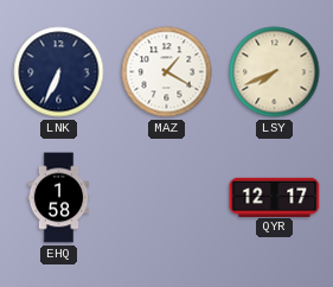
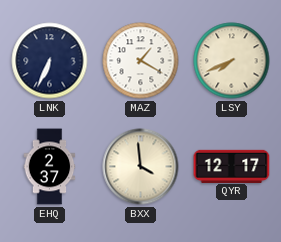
EHQ: 1:58 -> 2:37 (50, 167)
BXX: none -> 3:59 (141, 167)
